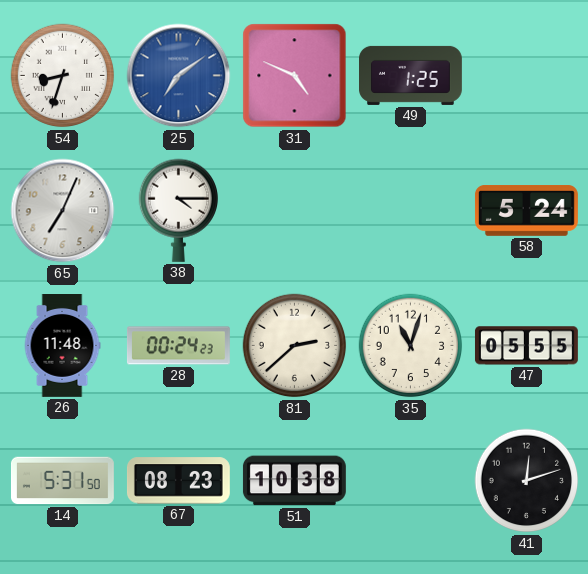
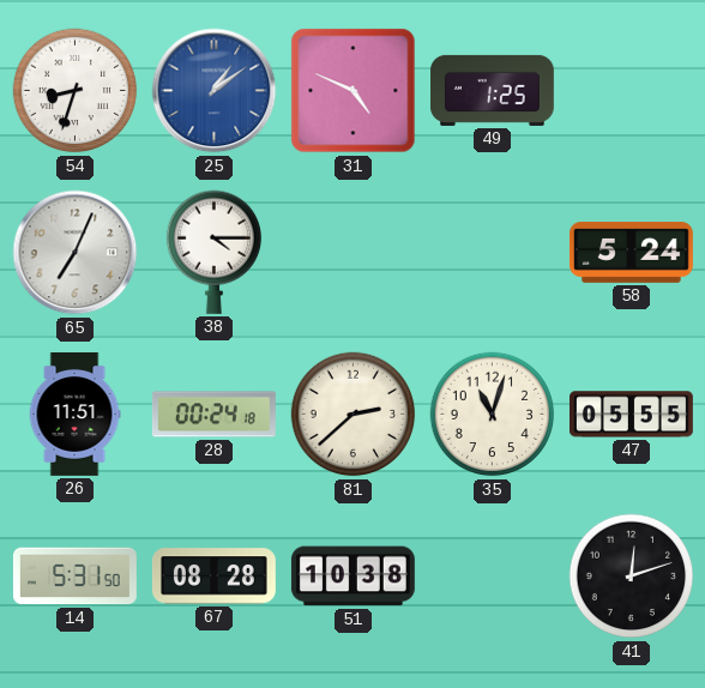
25: 7:09 -> 1:09 (215, 91)
26: 11:48 -> 11:51 (74, 415)
28: 00:24:23 -> 00:24:18 (213, 415)
67: 08:23 -> 08:28 (213, 577)
